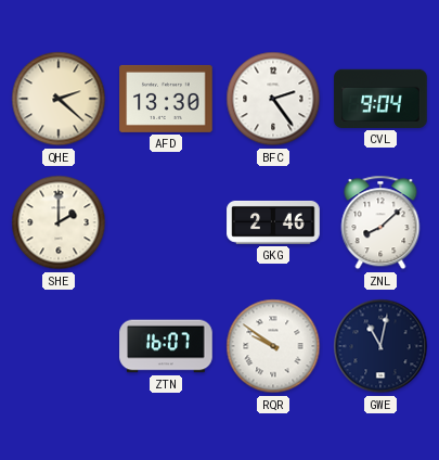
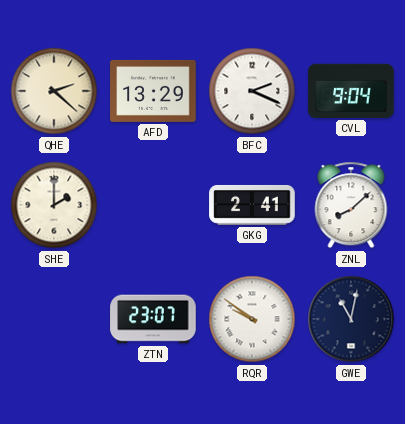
AFD: 13:30 -> 13:29 (153, 91)
BFC: 2:24 -> 2:19 (252, 91)
GKG: 2:46 -> 2:41 (252, 205)
ZTN: 16:07 -> 23:07 (153, 319)
